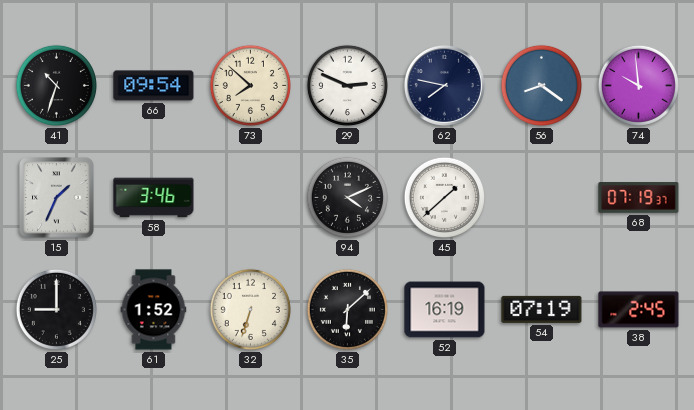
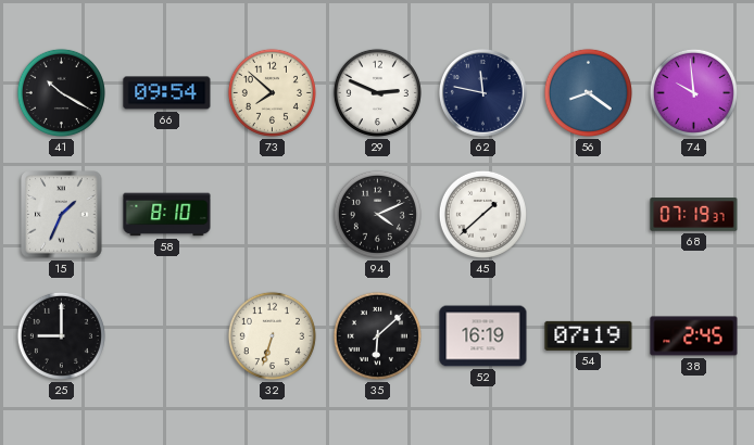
41: 10:33 -> 10:20 (61, 92)
62: 7:47 -> 11:47 (482, 92)
58: 3:46 -> 8:10 (167, 215)
61: 1:52 -> none (154, 310)
